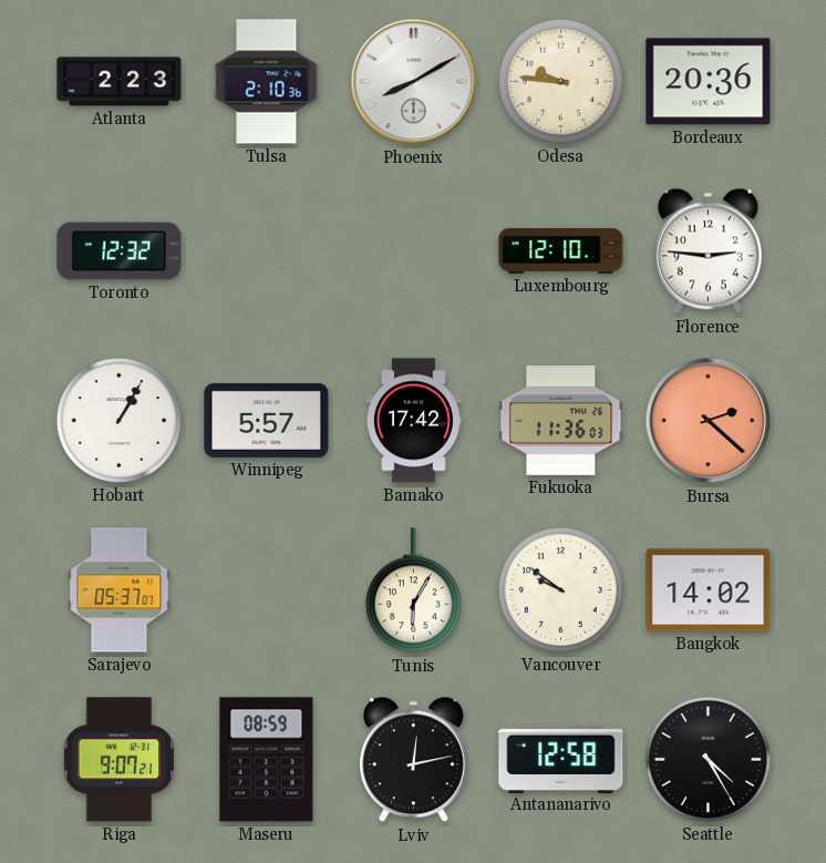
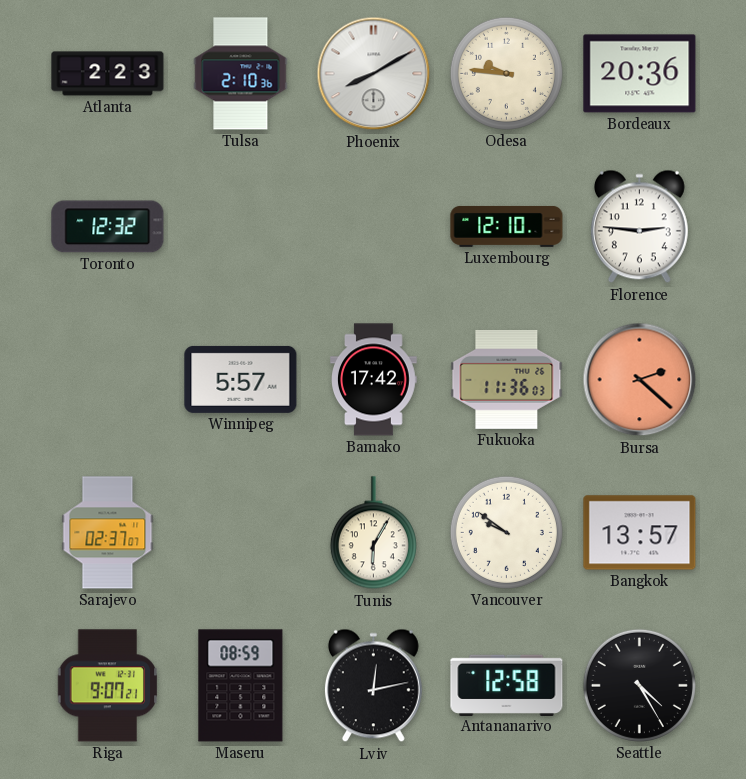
Hobart: 1:05 -> none (118, 420)
Sarajevo: 05:37 -> 02:37 (108, 533)
Bangkok: 14:02 -> 13:57 (640, 533)
